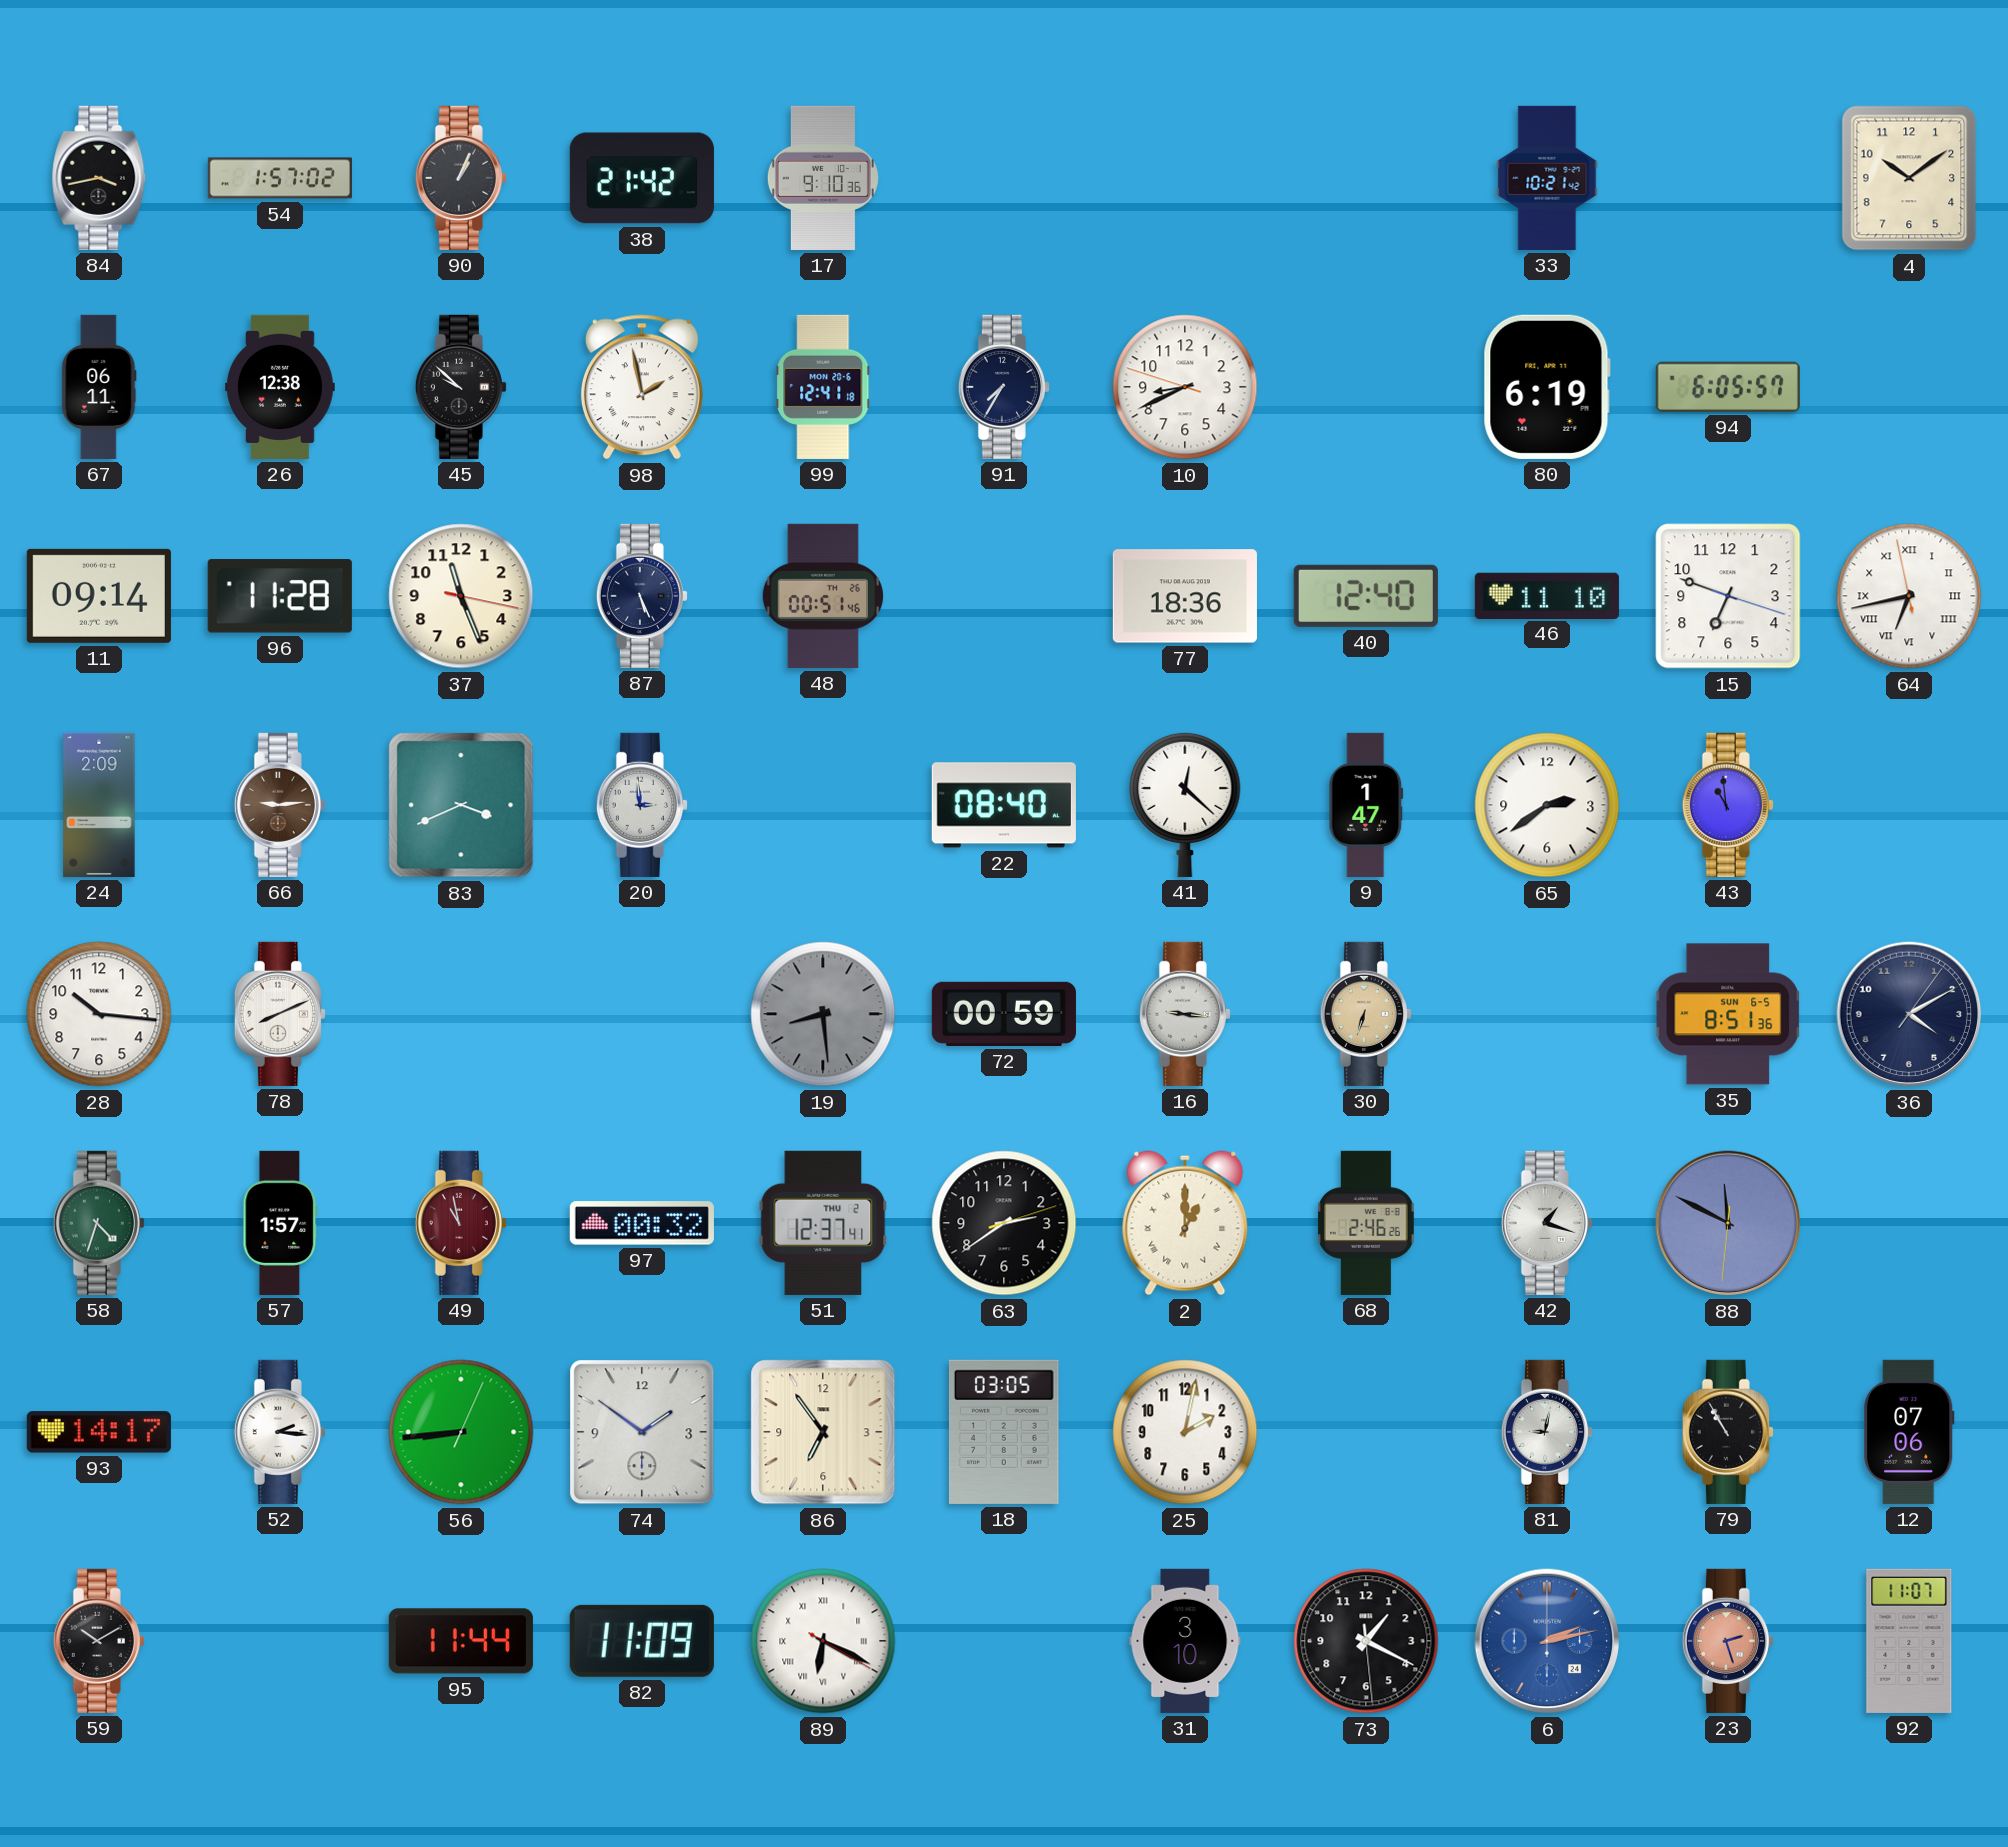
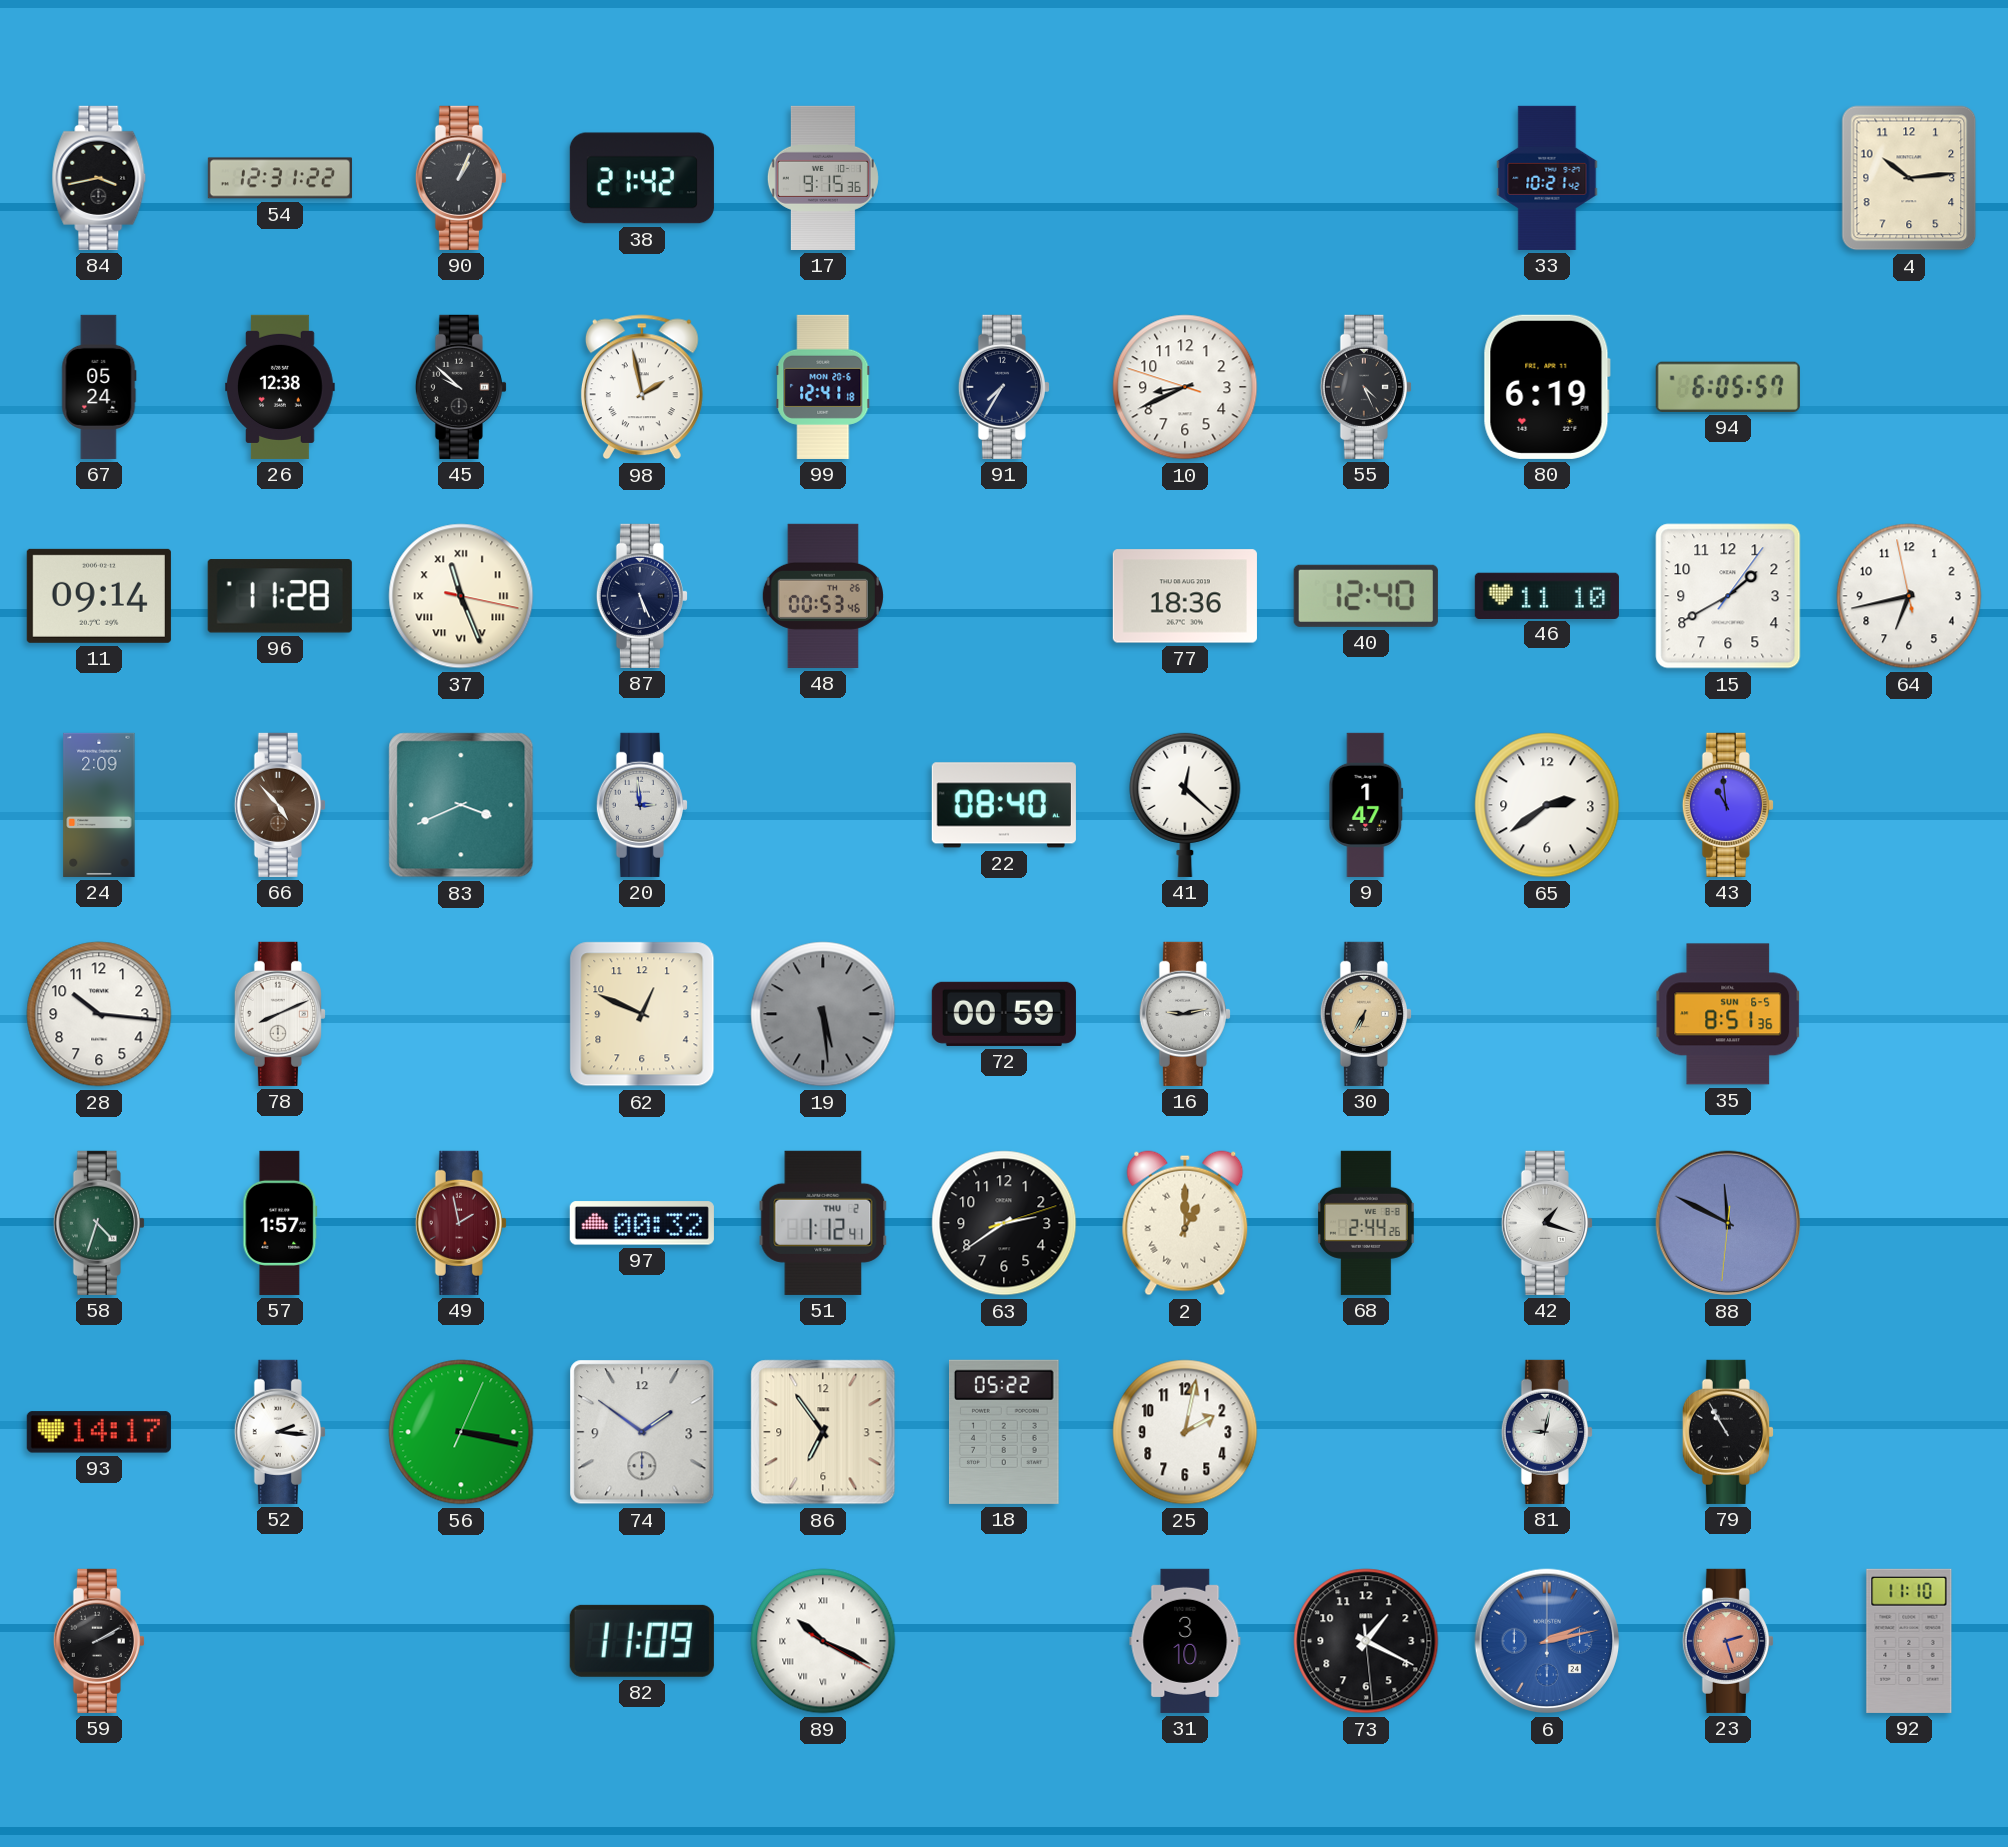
54: 1:57 -> 12:31 (280, 178)
17: 9:10 -> 9:15 (823, 178)
4: 10:09 -> 10:14 (1909, 178)
67: 06:11 -> 05:24 (99, 387)
55: none -> 4:26 (1366, 387)
37 numerals: Arabic -> Roman (461, 596)
48: 00:51 -> 00:53 (823, 596)
15: 6:48 -> 1:40 (1728, 596)
64 numerals: Roman -> Arabic (1909, 596)
66: 9:14 -> 4:53 (280, 805)
62: none -> 12:49 (642, 1014)
19: 8:29 -> 5:29 (823, 1014)
16: 9:16 -> 9:13 (1185, 1014)
30: 6:33 -> 6:35 (1366, 1014)
36: 4:10 -> none (1909, 1014)
49: 10:58 -> 1:58 (461, 1223)
51: 12:37 -> 1:12 (823, 1223)
68: 2:46 -> 2:44 (1367, 1223)
56: 8:44 -> 3:17 (461, 1432)
18: 03:05 -> 05:22 (1005, 1432)
12: 07:06 -> none (1909, 1432)
59: 10:10 -> 2:10 (99, 1641)
95: 11:44 -> none (461, 1641)
89: 6:19 -> 10:19 (823, 1641)
92: 11:07 -> 11:10 (1909, 1641)
